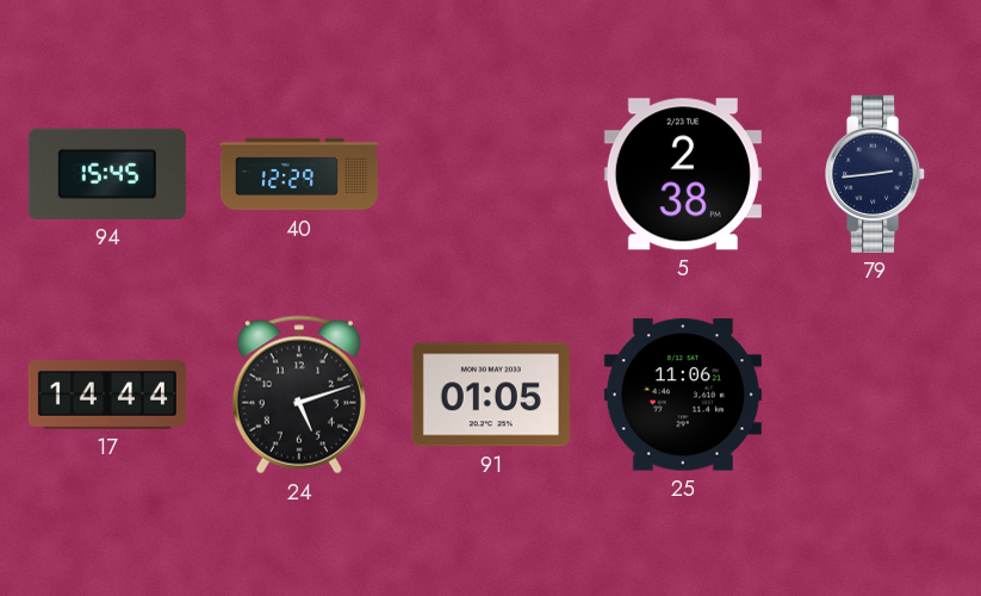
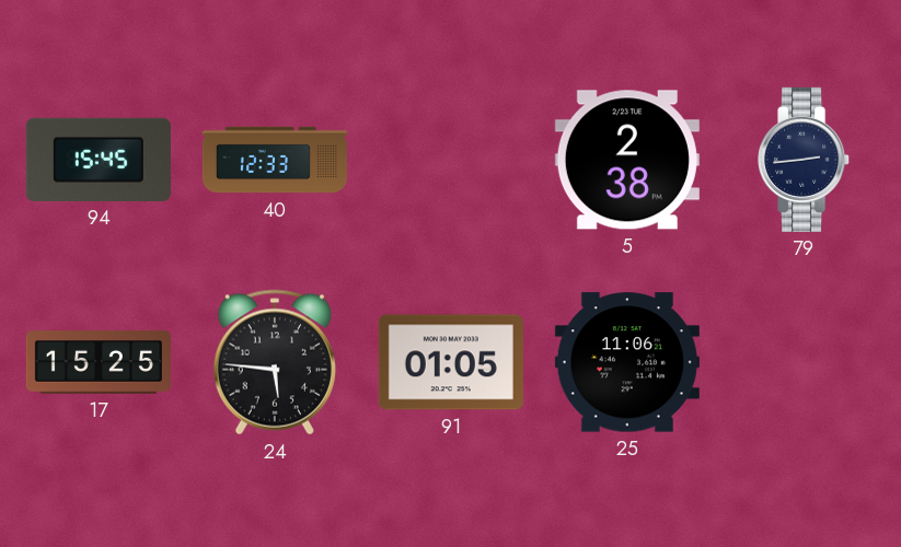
40: 12:29 -> 12:33 (275, 160)
17: 14:44 -> 15:25 (99, 362)
24: 5:12 -> 5:46 (275, 362)
